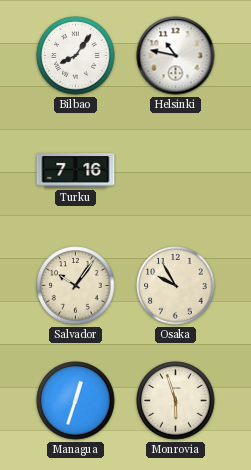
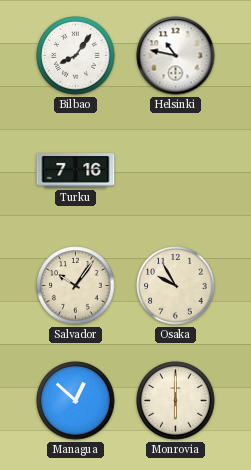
Managua: 12:33 -> 12:52 (76, 401)
Monrovia: 5:57 -> 6:00 (176, 401)
